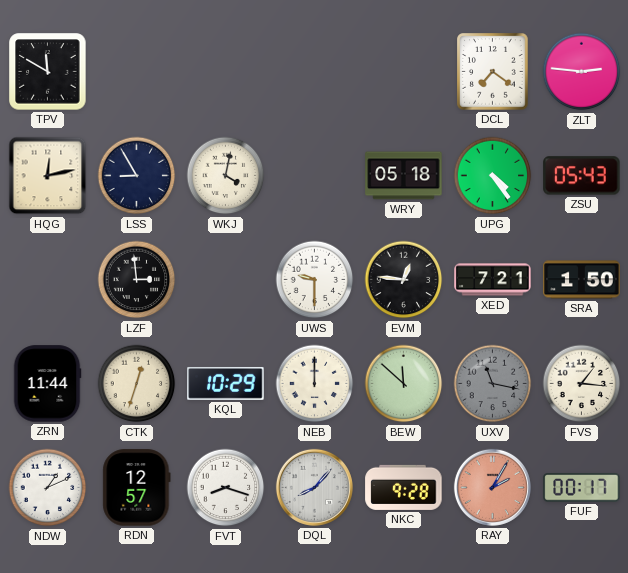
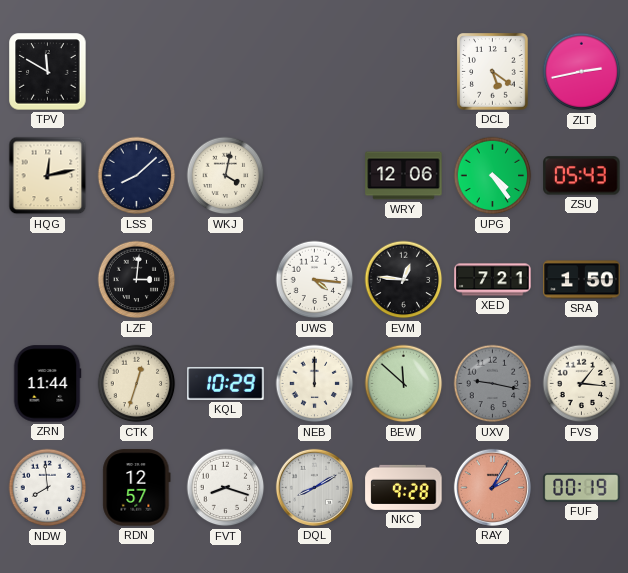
DCL: 7:21 -> 5:21 (493, 72)
ZLT: 2:46 -> 2:43 (582, 72)
LSS: 8:55 -> 8:08 (137, 176)
WRY: 05:18 -> 12:06 (404, 176)
LZF: 2:59 -> 3:01 (137, 280)
UWS: 9:30 -> 4:16 (315, 280)
UXV: 11:17 -> 9:17 (493, 384)
NDW: 1:11 -> 7:59 (48, 488)
DQL: 8:07 -> 8:10 (314, 487)
FUF: 00:17 -> 00:19 (582, 488)
